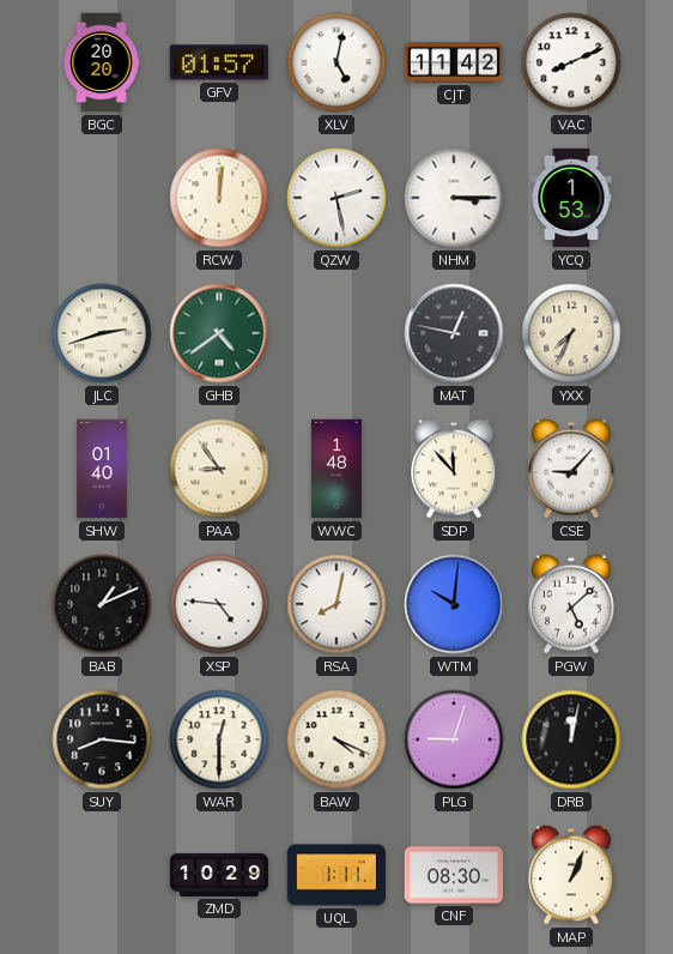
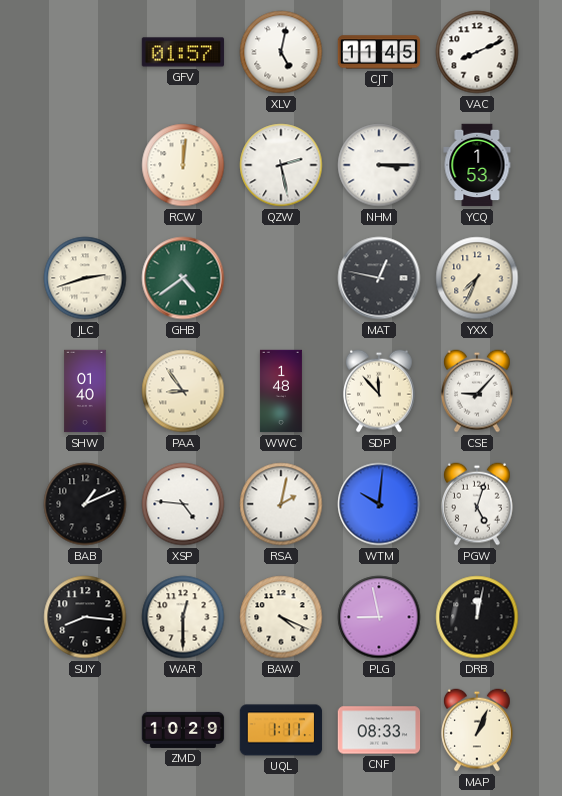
BGC: 20:20 -> none (102, 62)
CJT: 11:42 -> 11:45 (379, 52)
RSA: 8:02 -> 2:02 (281, 504)
PGW: 5:08 -> 5:03 (478, 504)
PLG: 9:03 -> 8:58 (379, 617)
CNF: 08:30 -> 08:33 (379, 730)
